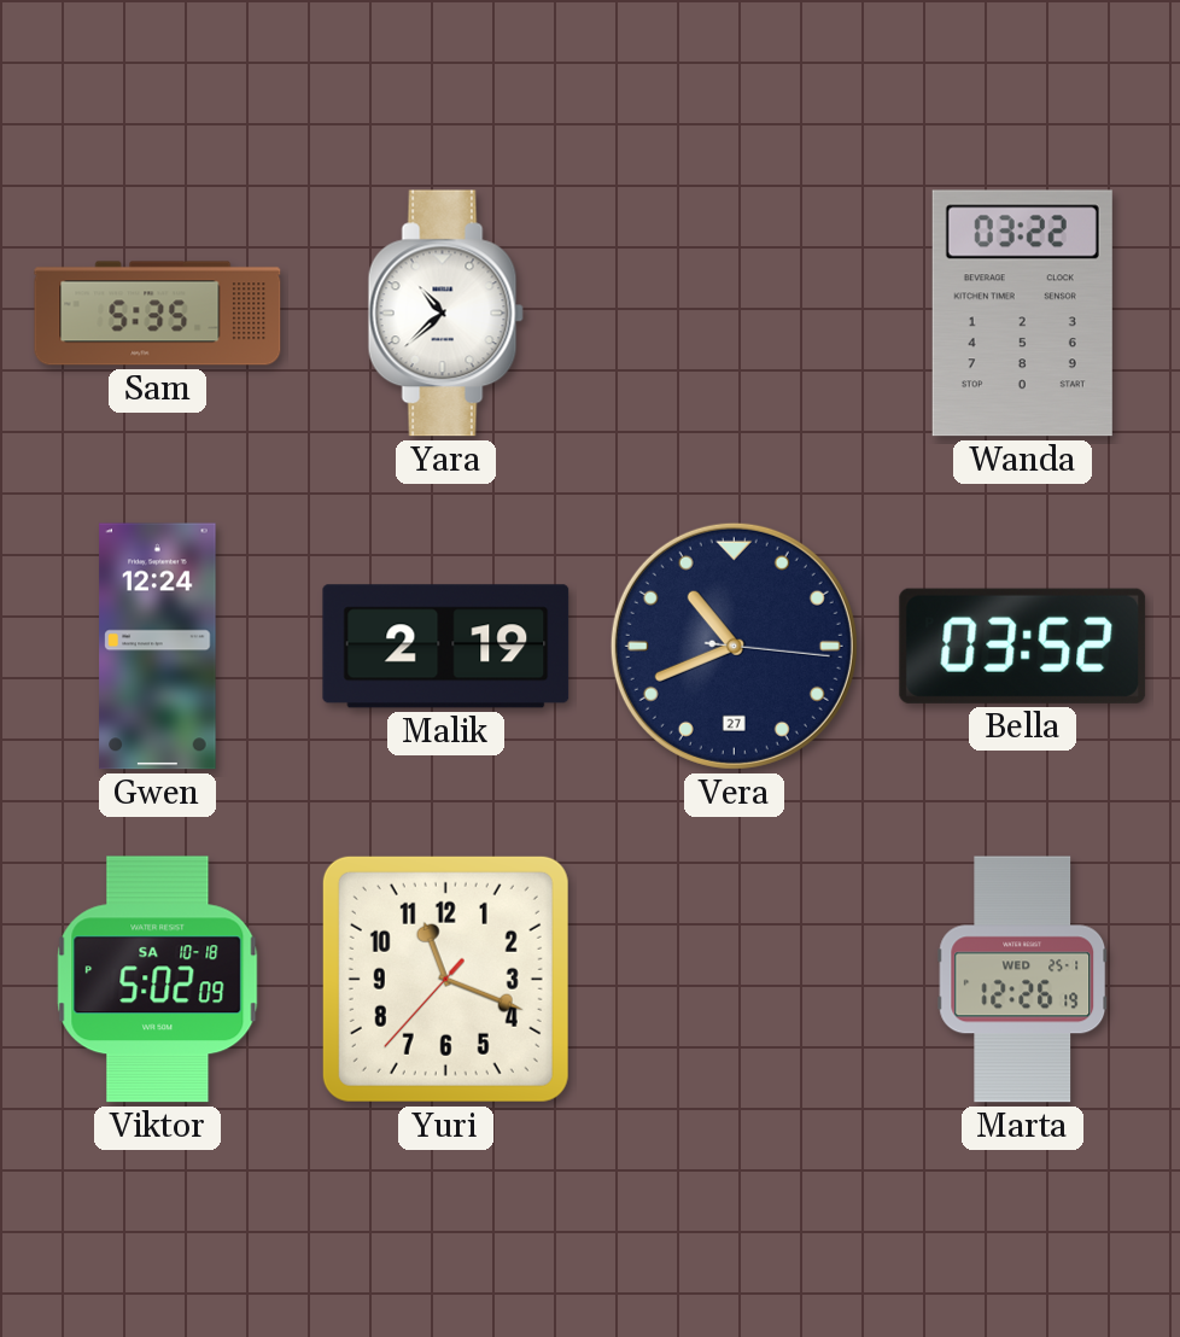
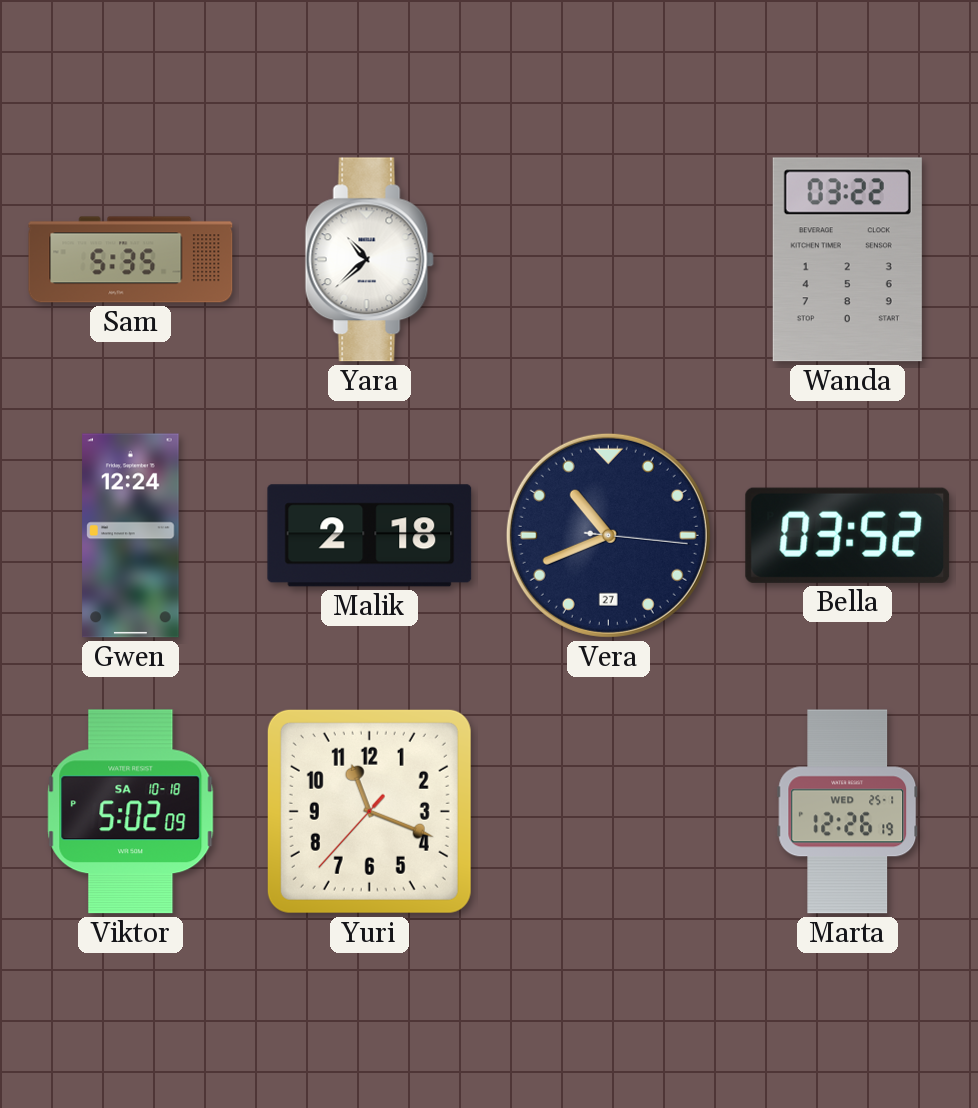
Malik: 2:19 -> 2:18 (370, 536)
